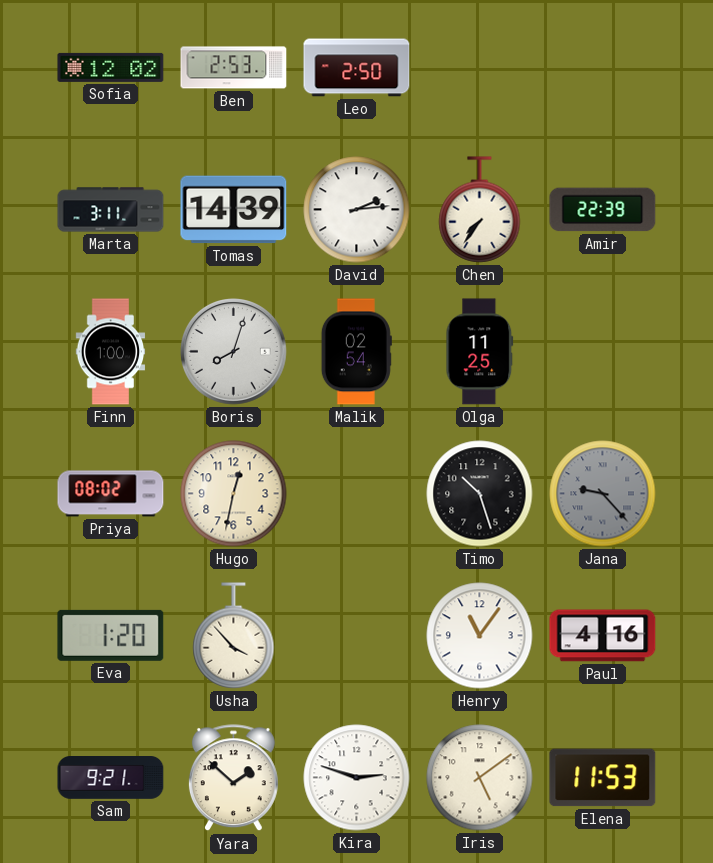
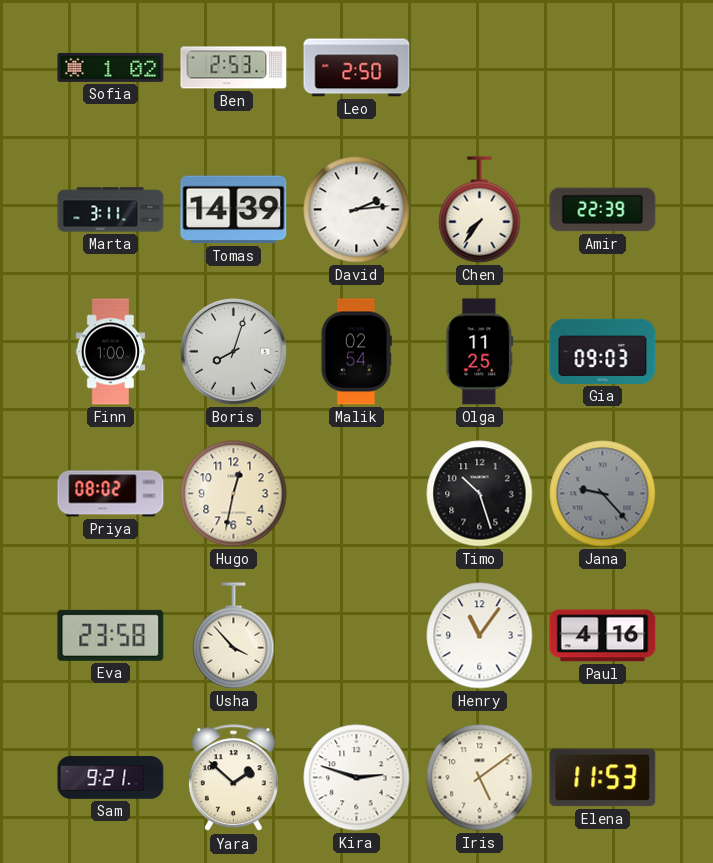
Sofia: 12:02 -> 1:02 (111, 67)
Gia: none -> 09:03 (603, 351)
Eva: 1:20 -> 23:58 (111, 635)
